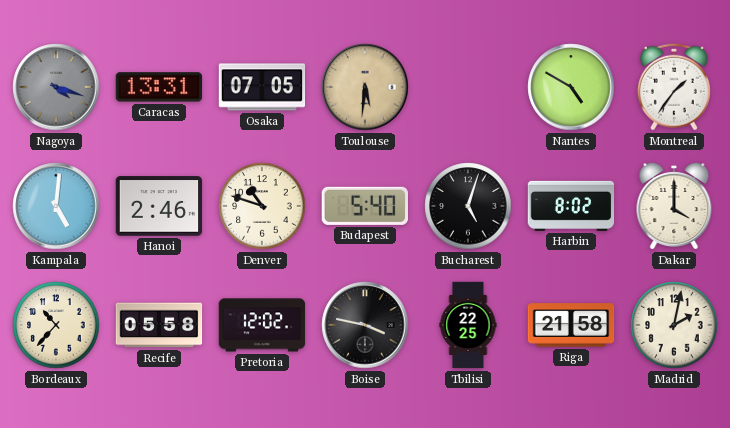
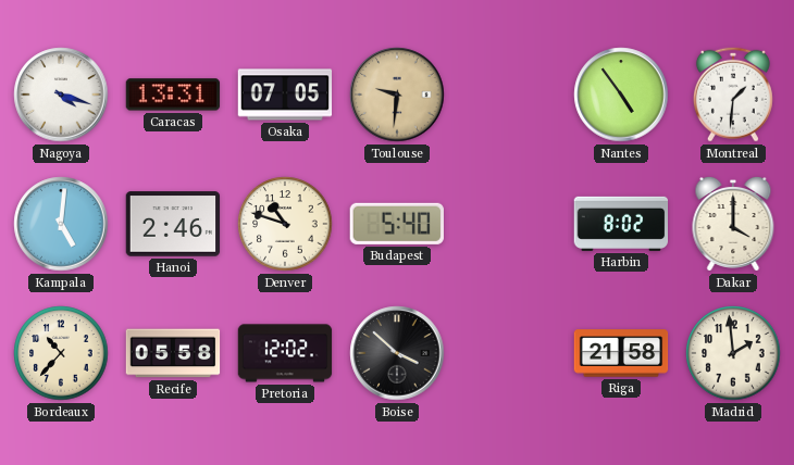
Nagoya dial: grey -> white (61, 95)
Toulouse: 5:31 -> 9:31 (397, 95)
Nantes: 4:50 -> 4:54 (621, 95)
Montreal: 1:36 -> 1:31 (733, 95)
Bucharest: 5:03 -> none (468, 206)
Boise: 3:47 -> 3:52 (397, 353)
Tbilisi: 22:25 -> none (468, 325)
Madrid: 2:02 -> 1:59 (733, 353)
